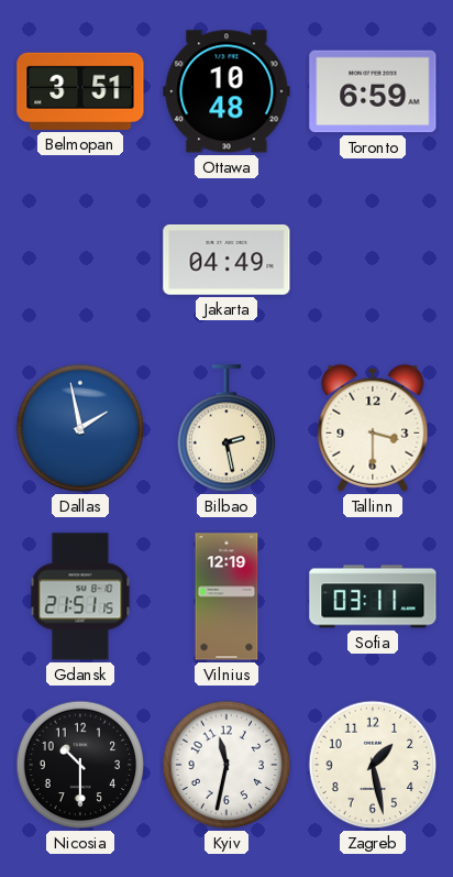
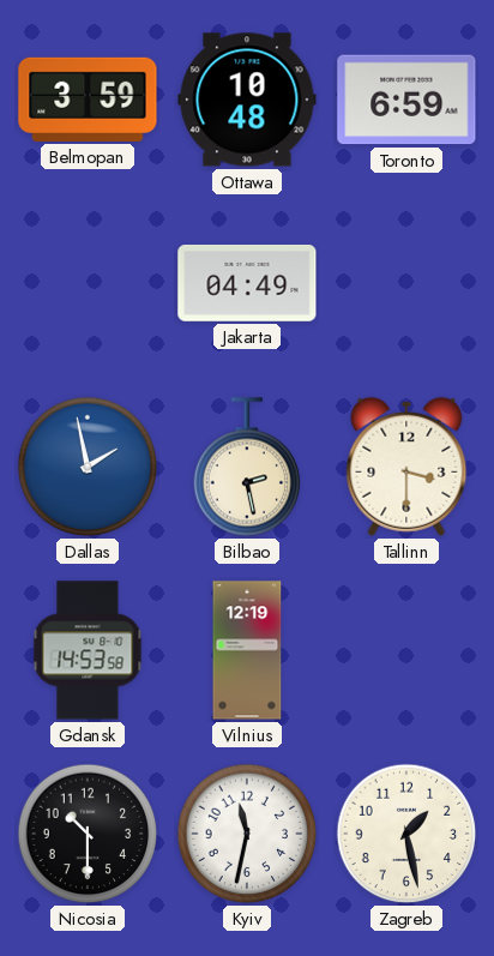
Belmopan: 3:51 -> 3:59 (88, 100)
Gdansk: 21:51 -> 14:53 (88, 650)
Sofia: 03:11 -> none (373, 596)
